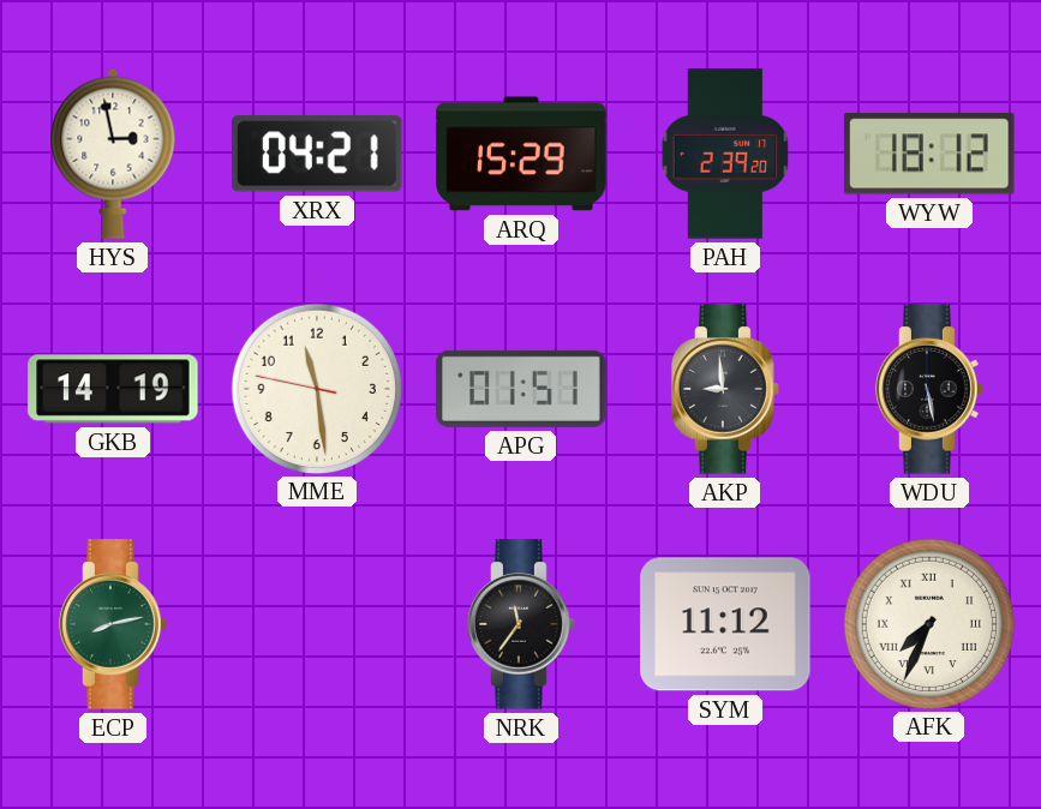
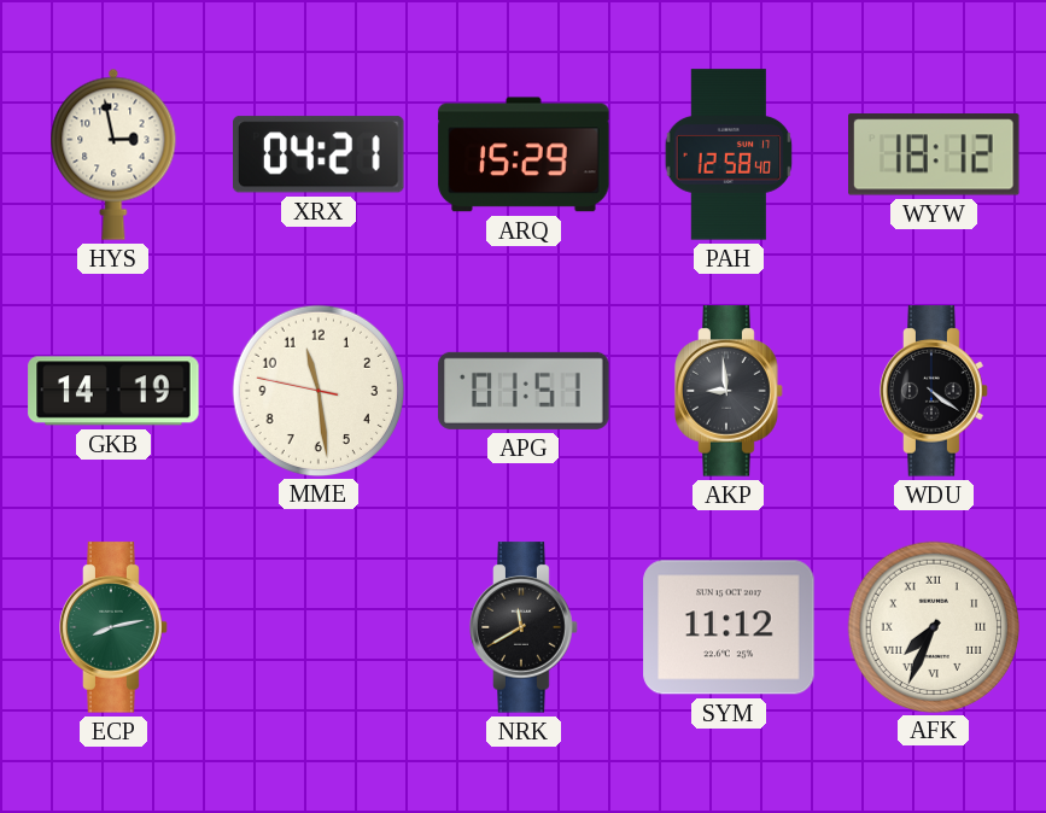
PAH: 2:39 -> 12:58 (729, 154)
WDU: 5:28 -> 4:21 (934, 391)
NRK: 11:36 -> 11:40 (524, 627)
